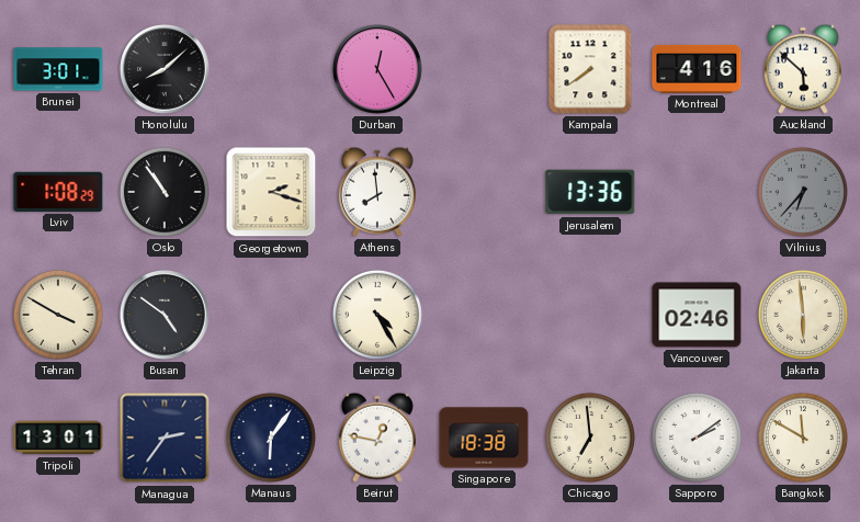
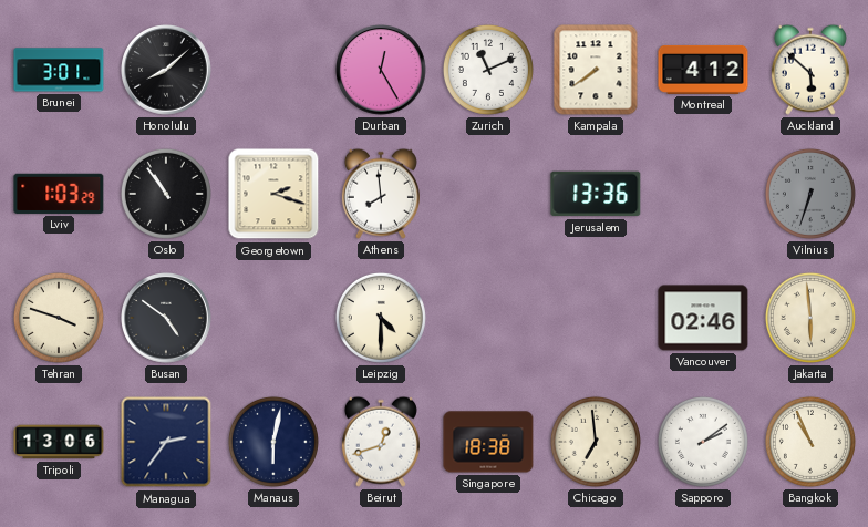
Zurich: none -> 11:11 (488, 70)
Montreal: 4:16 -> 4:12 (703, 70)
Lviv: 1:08 -> 1:03 (59, 194)
Vilnius: 6:37 -> 6:33 (810, 194)
Tehran: 3:50 -> 3:48 (59, 318)
Leipzig: 4:25 -> 4:30 (381, 318)
Tripoli: 13:01 -> 13:06 (59, 442)
Manaus: 6:06 -> 6:02 (273, 442)
Beirut: 12:47 -> 12:42 (381, 442)
Bangkok: 11:50 -> 10:56 (810, 442)
